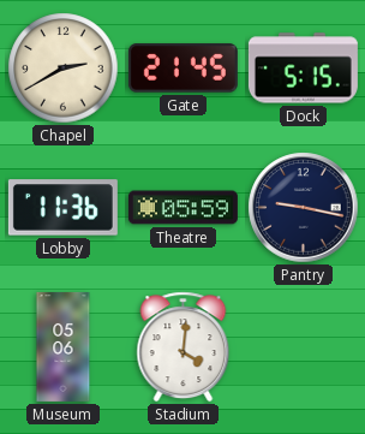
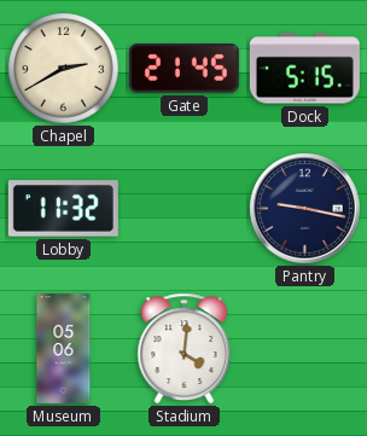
Lobby: 11:36 -> 11:32 (63, 209)
Theatre: 05:59 -> none (182, 208)
